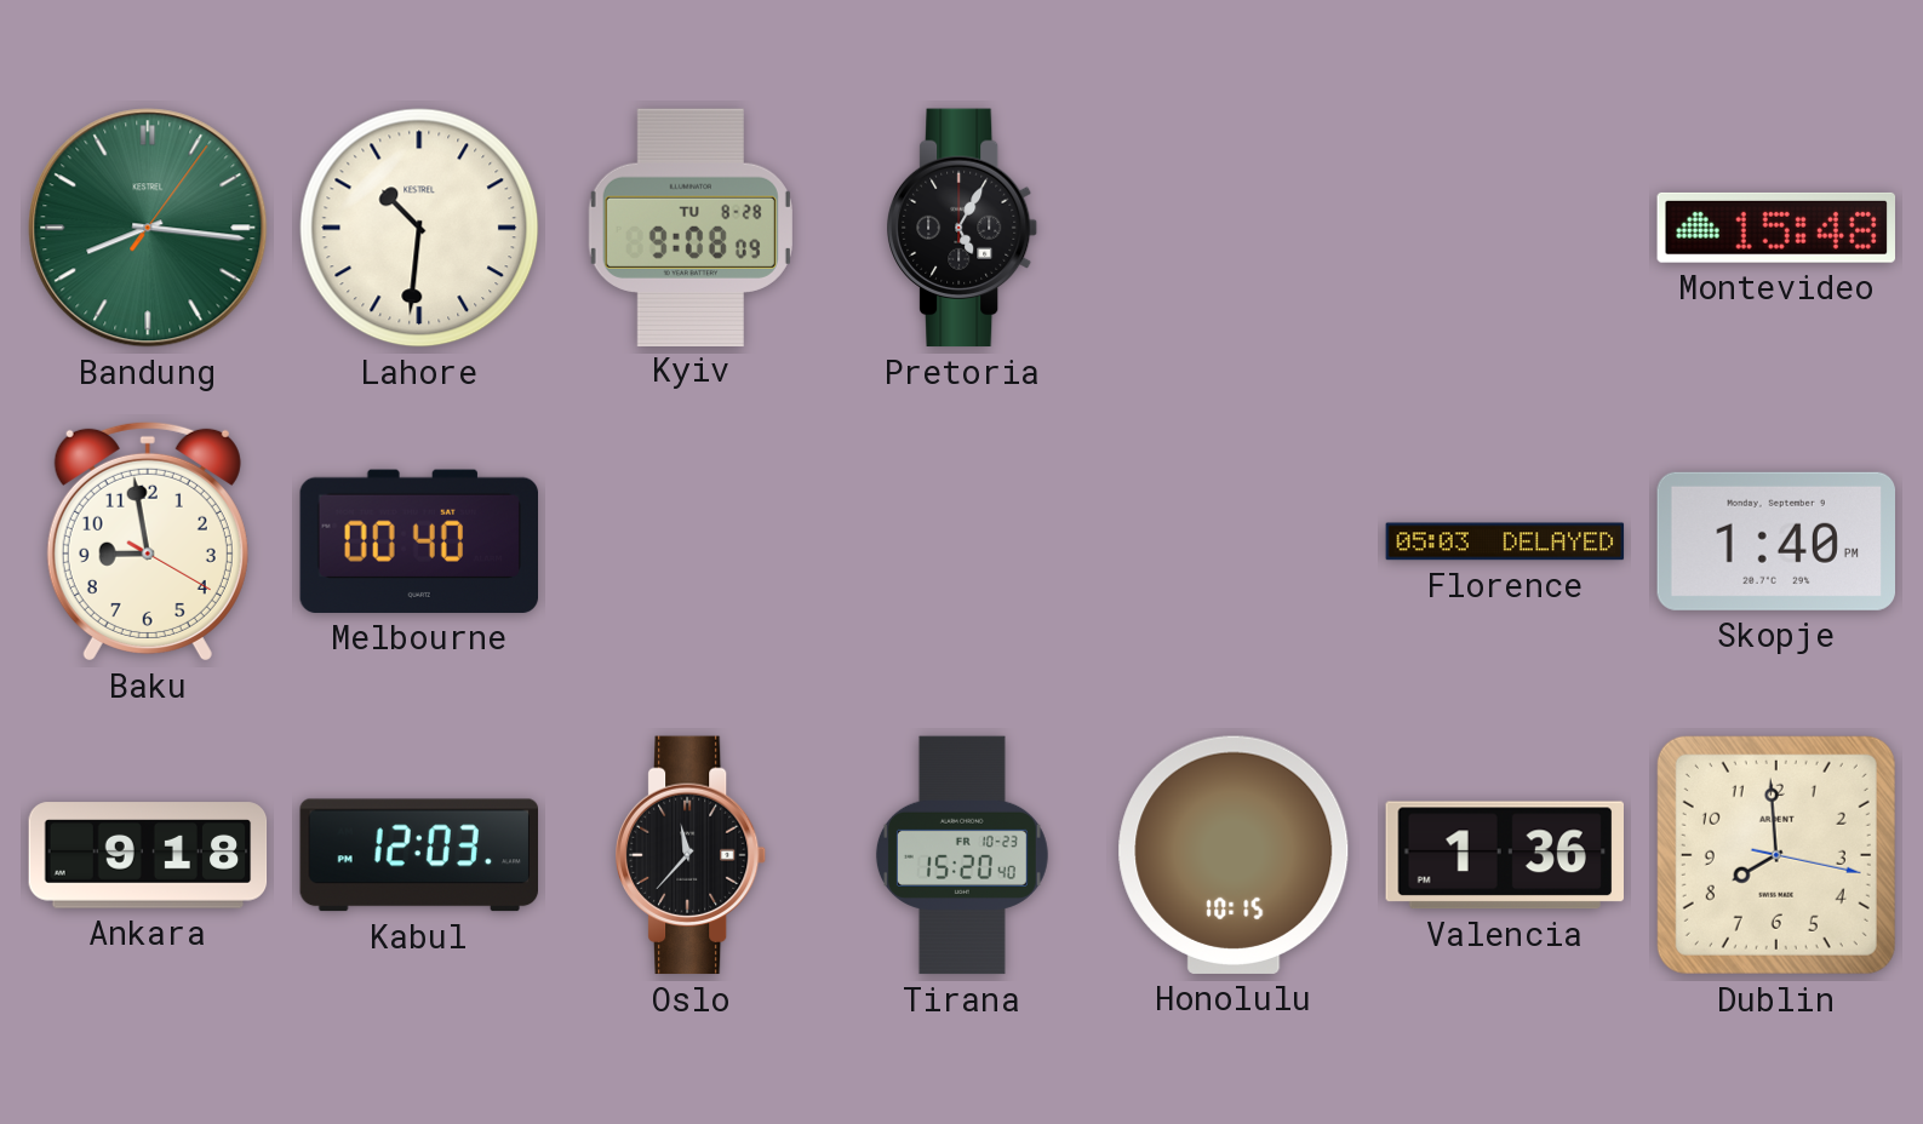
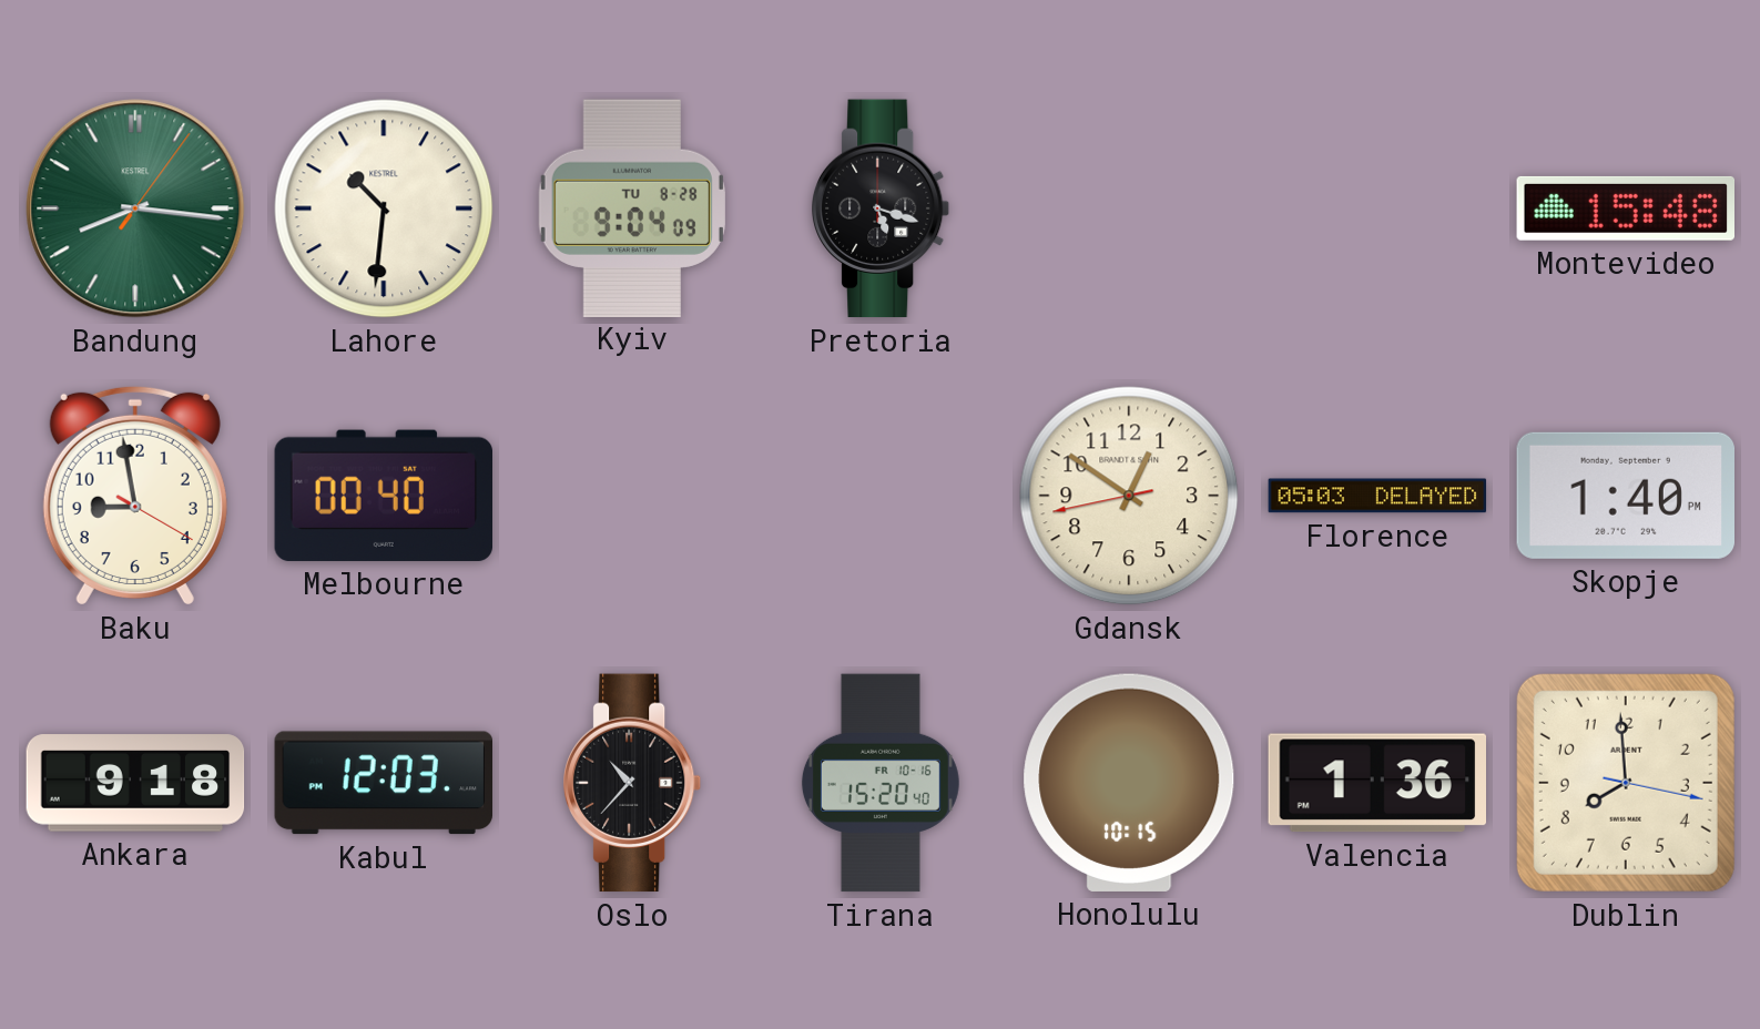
Kyiv: 9:08 -> 9:04 (632, 207)
Pretoria: 5:05 -> 5:18 (882, 208)
Gdansk: none -> 12:50 (1129, 496)
Oslo: 11:37 -> 10:37 (633, 783)
Tirana date: FR 10-23 -> FR 10-16 (881, 783)
